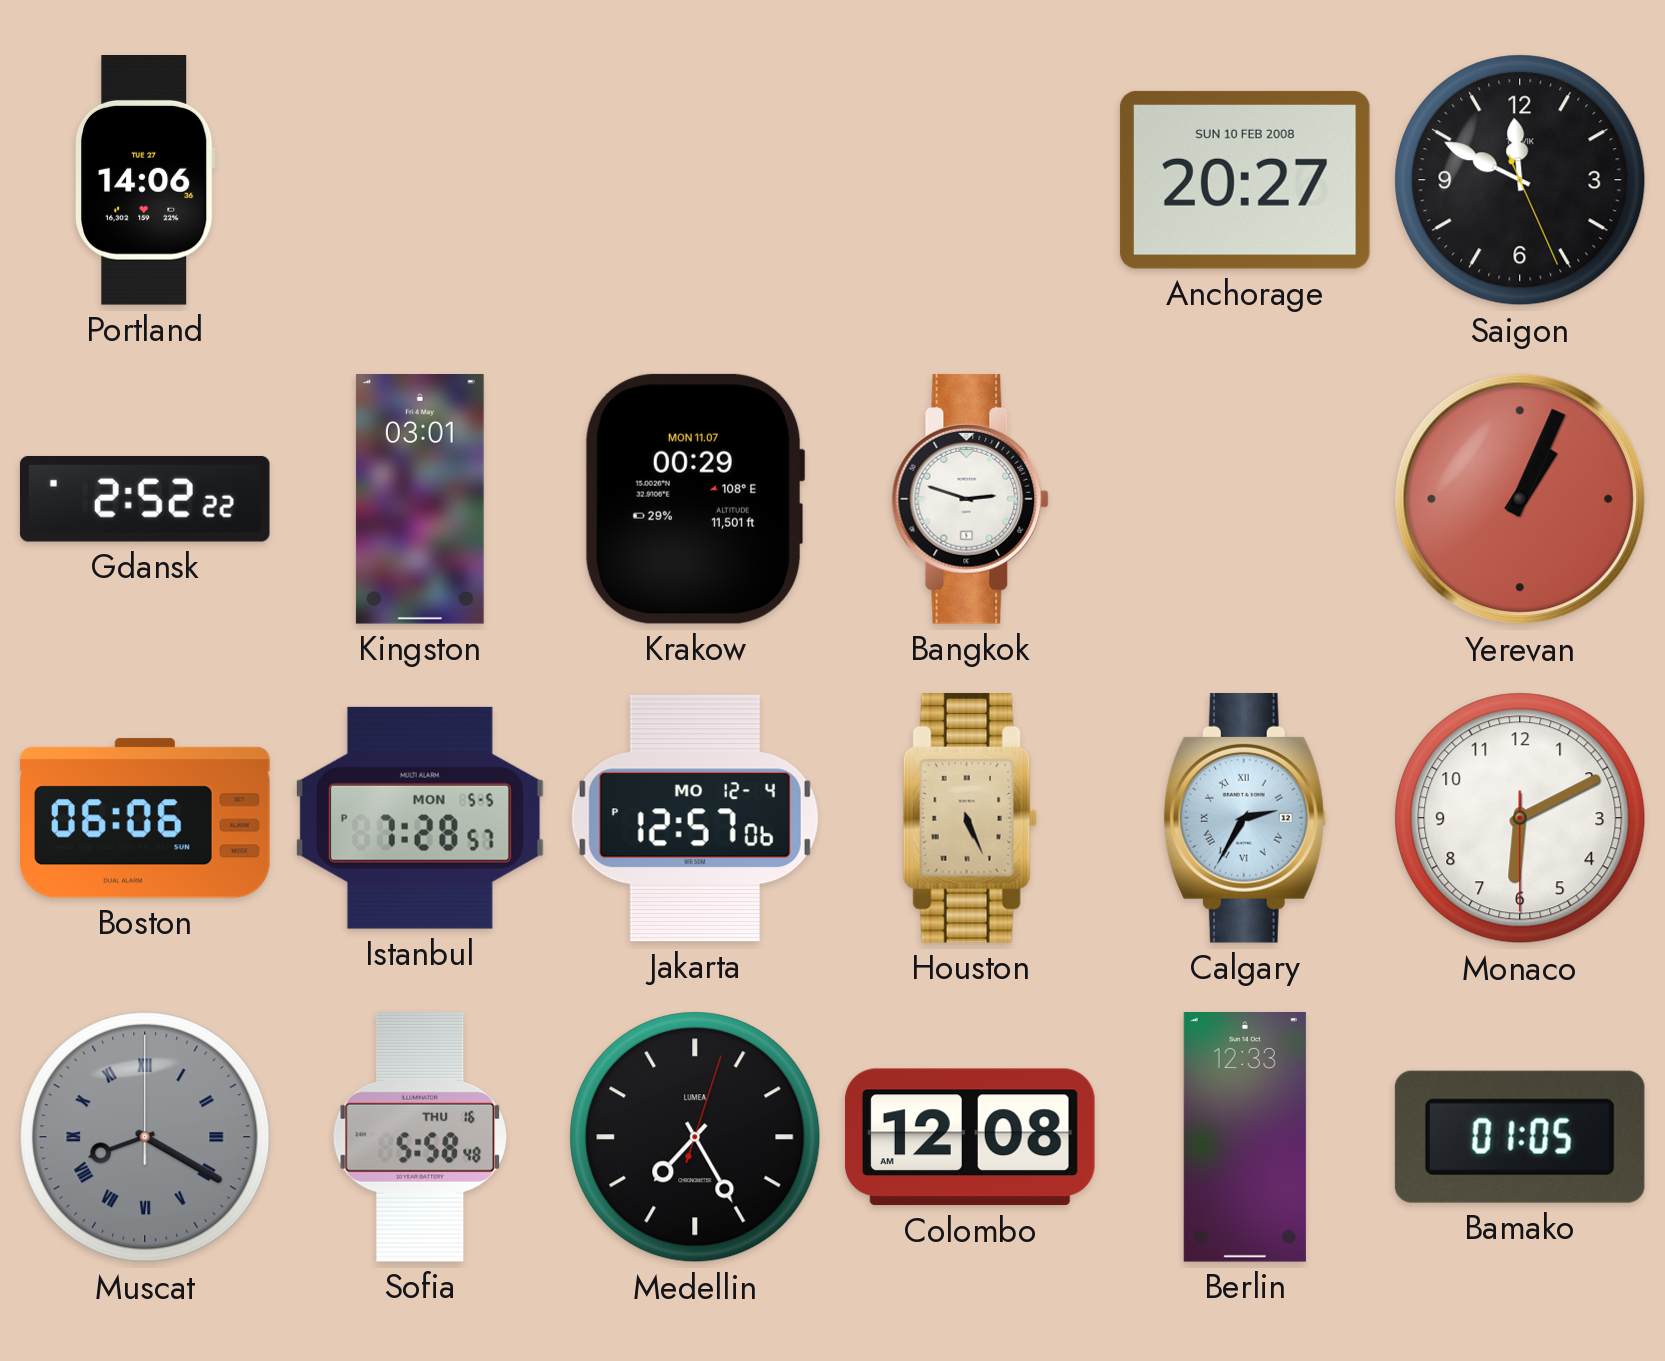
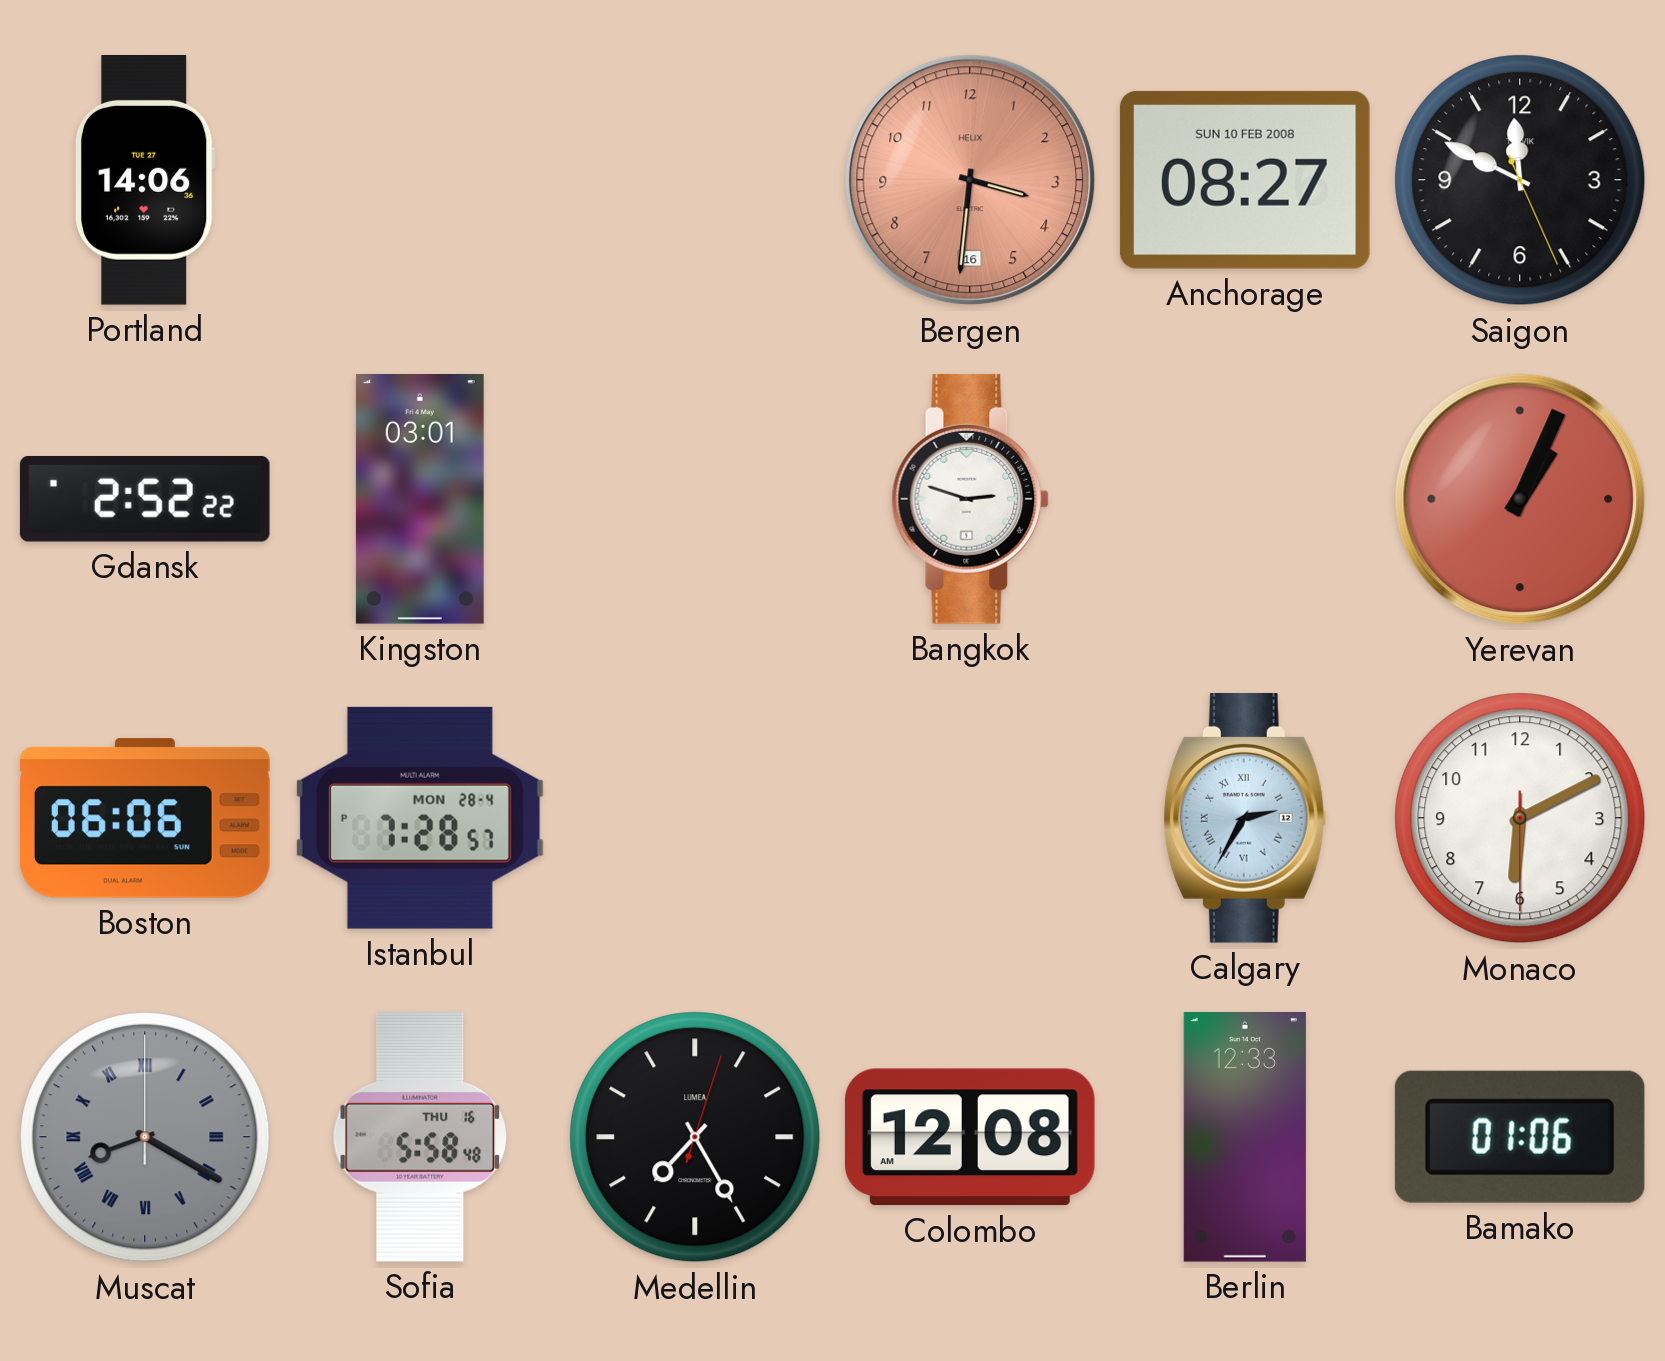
Bergen: none -> 3:31 (970, 180)
Anchorage: 20:27 -> 08:27 (1245, 180)
Krakow: 00:29 -> none (695, 499)
Istanbul date: MON 5-5 -> MON 28-4 (420, 818)
Jakarta: 12:57 -> none (695, 818)
Houston: 5:26 -> none (970, 818)
Bamako: 01:05 -> 01:06 (1520, 1137)
